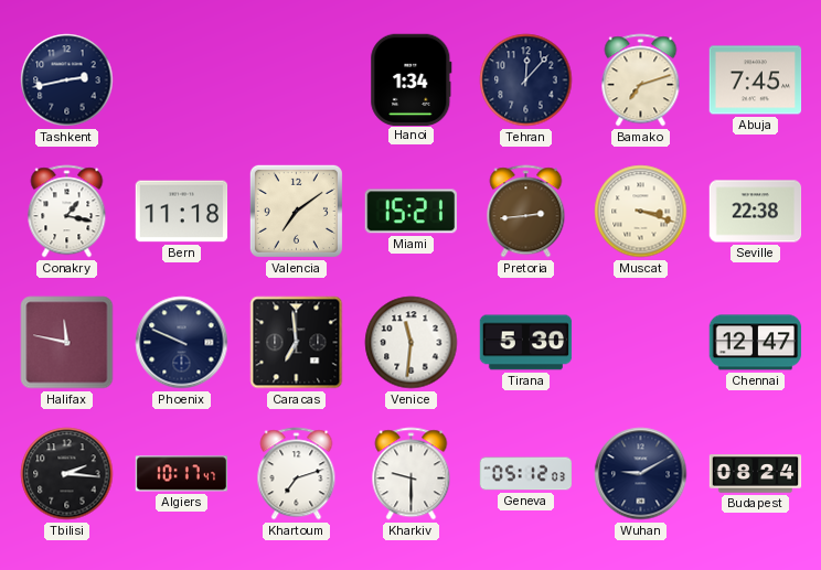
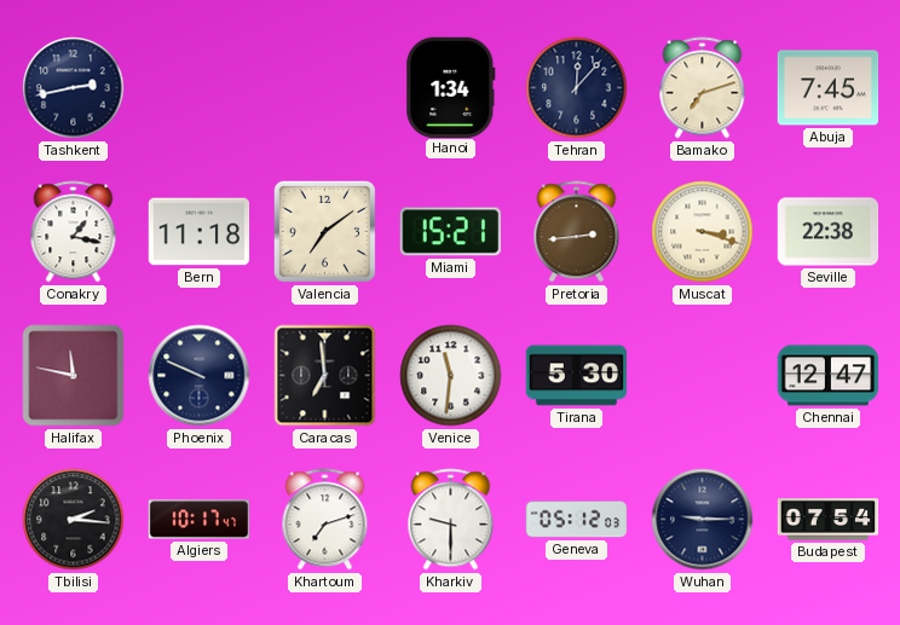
Wuhan: 9:10 -> 9:15 (703, 520)
Budapest: 08:24 -> 07:54 (829, 520)
